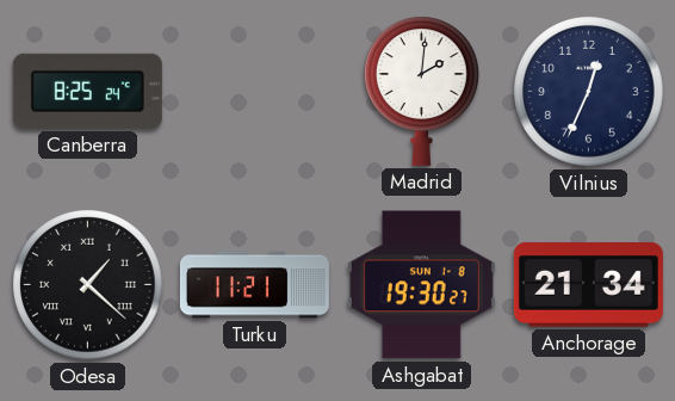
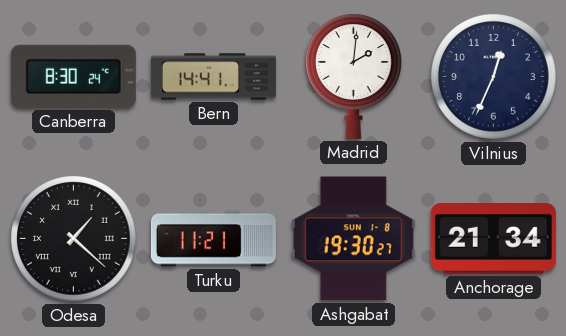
Canberra: 8:25 -> 8:30 (73, 76)
Bern: none -> 14:41 (213, 77)
